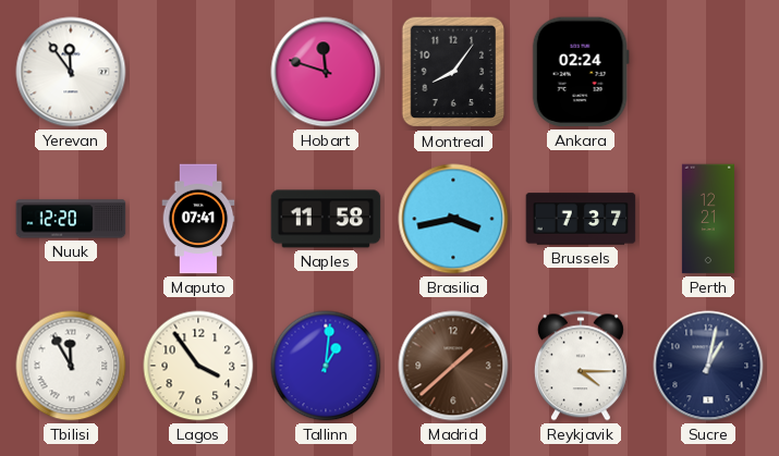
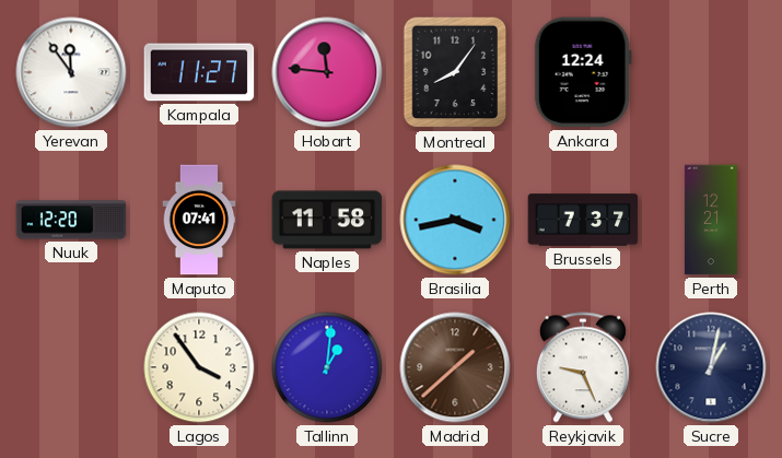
Kampala: none -> 11:27 (199, 72)
Hobart: 11:48 -> 11:46 (327, 72)
Ankara: 02:24 -> 12:24 (583, 72)
Tbilisi: 11:55 -> none (71, 366)
Reykjavik: 4:15 -> 9:26 (583, 367)
